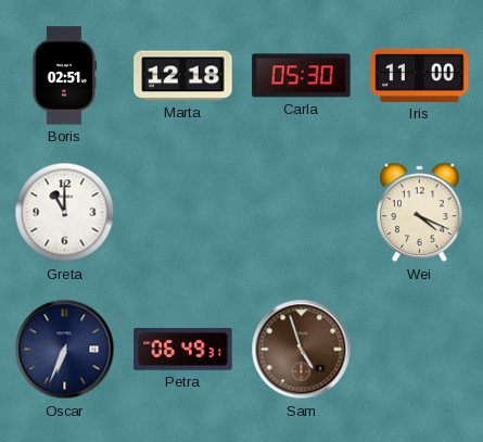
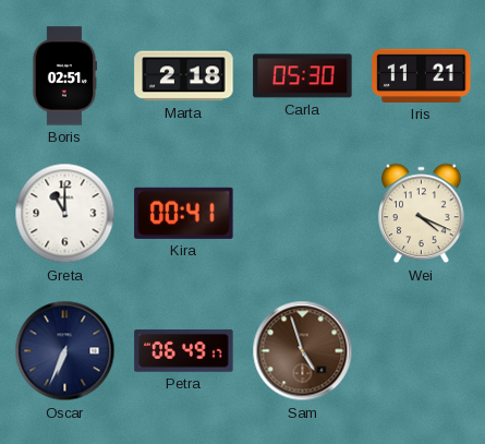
Marta: 12:18 -> 2:18 (184, 76)
Iris: 11:00 -> 11:21 (422, 75)
Kira: none -> 00:41 (184, 213)
Petra: 06:49:31 -> 06:49:17 (184, 351)
